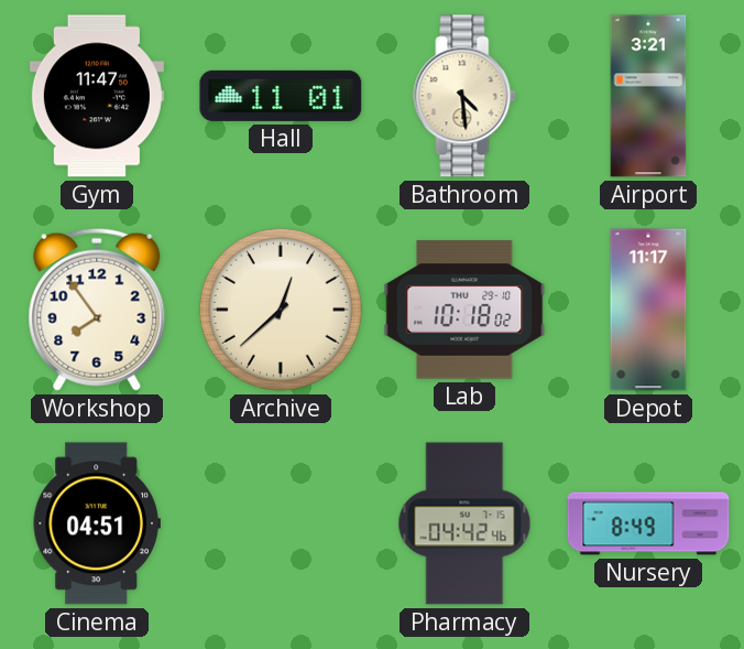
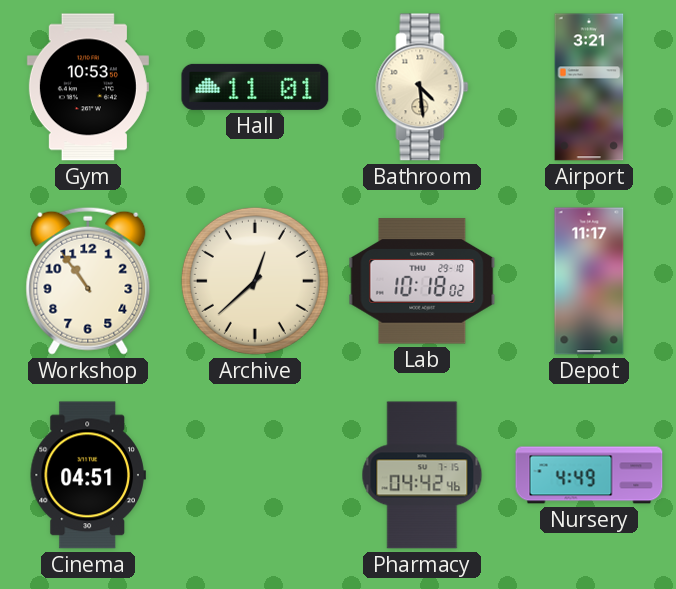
Gym: 11:47 -> 10:53 (88, 87)
Workshop: 7:54 -> 10:54 (88, 281)
Nursery: 8:49 -> 4:49 (589, 475)
